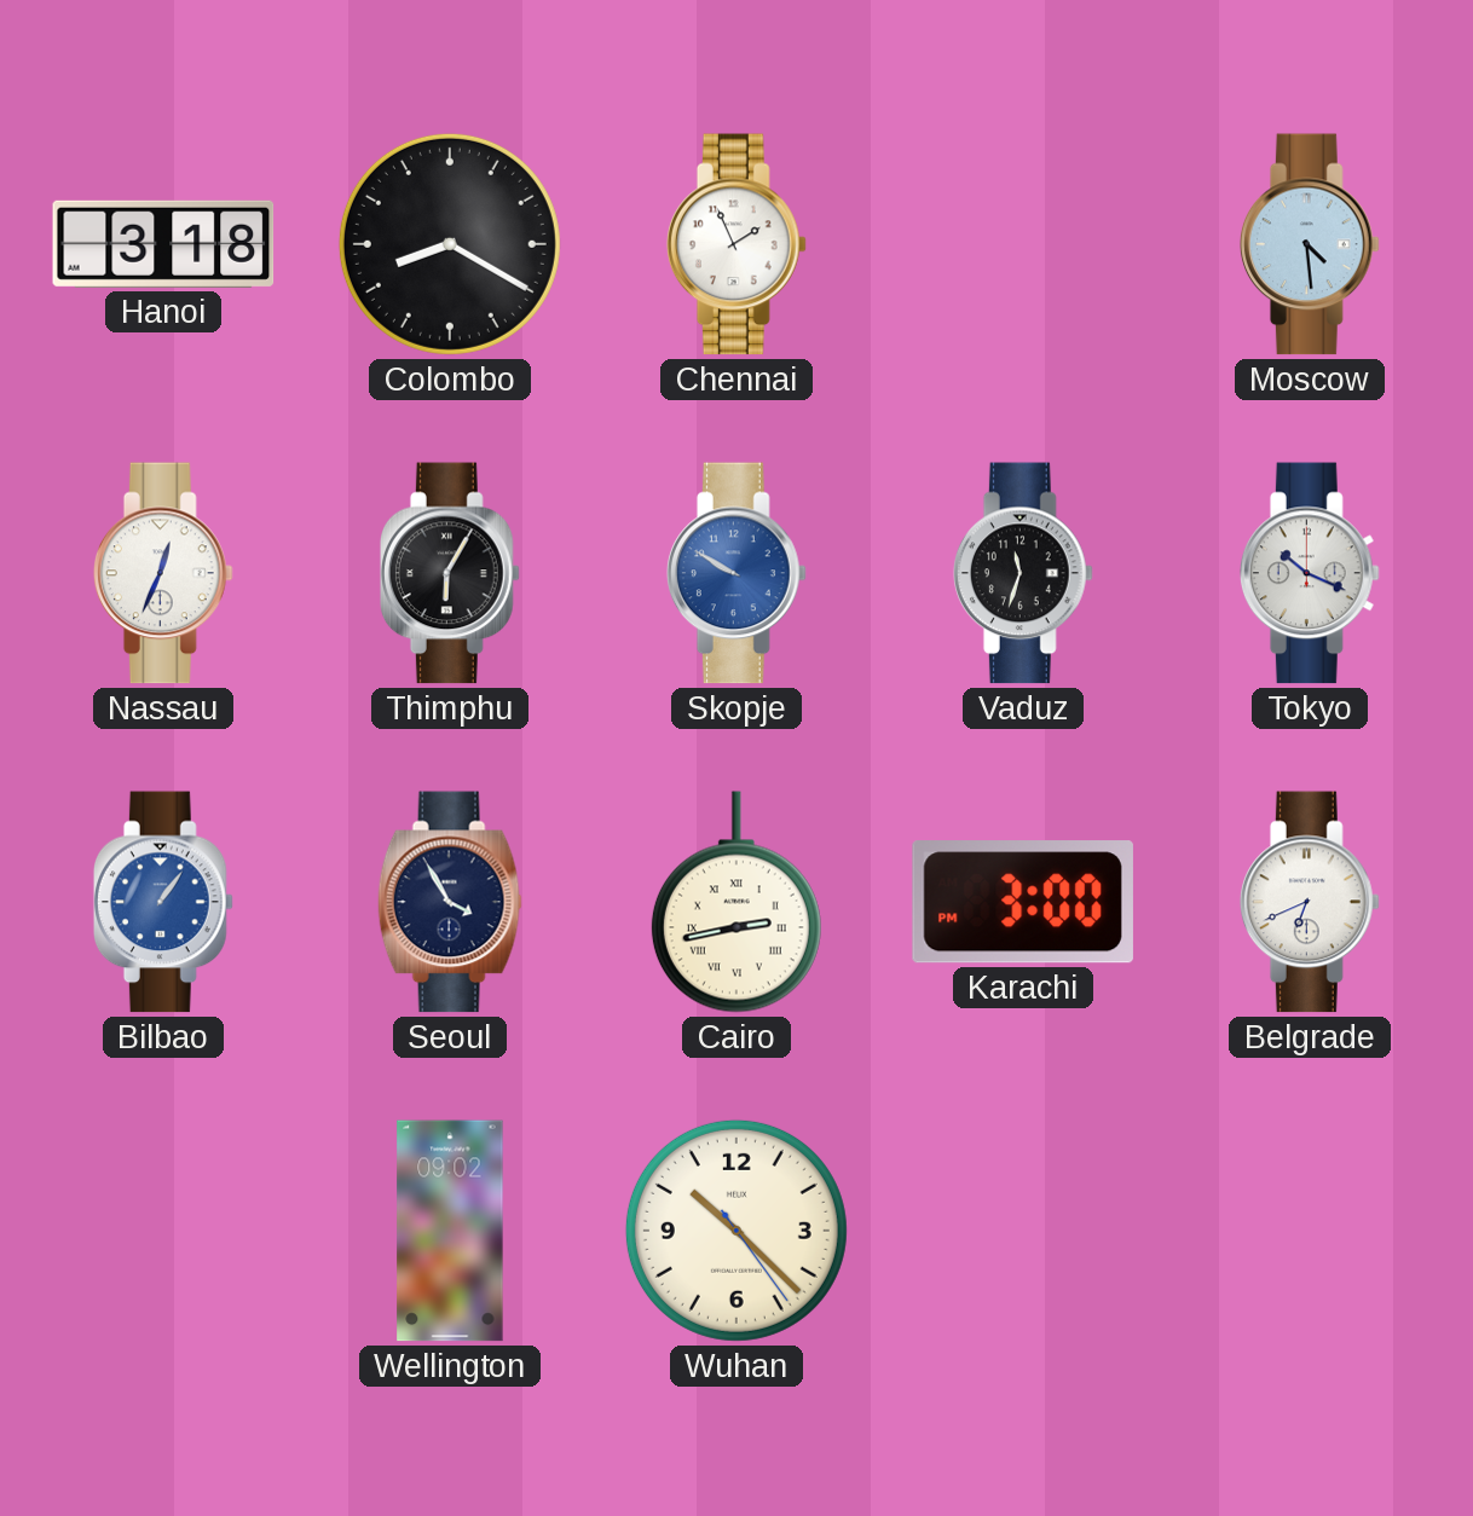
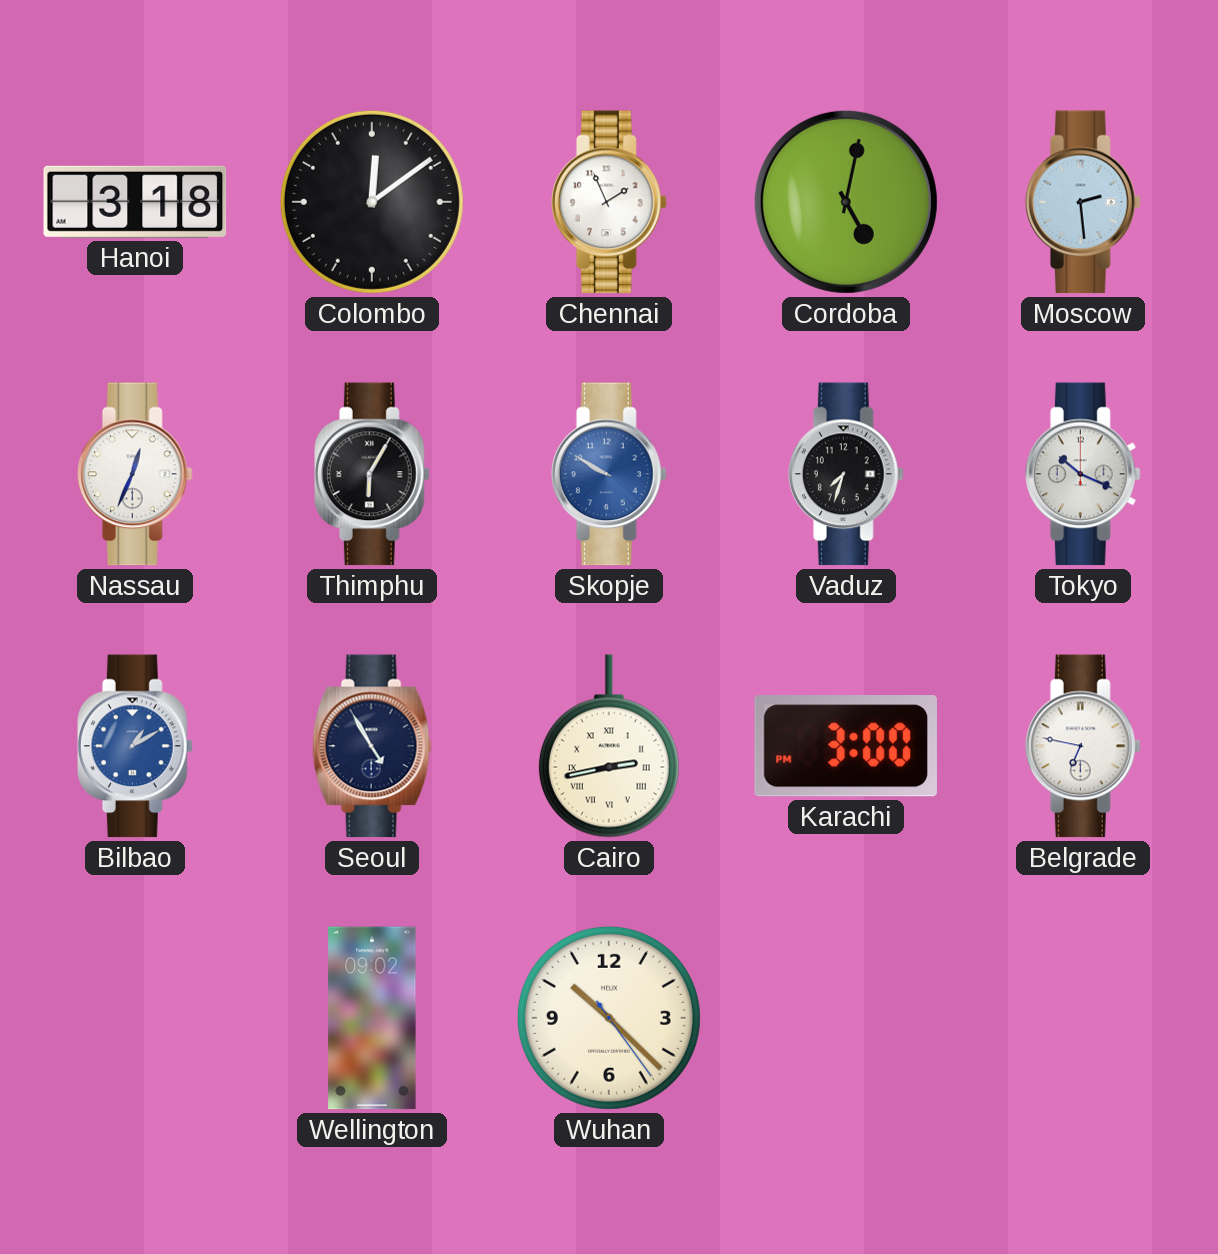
Colombo: 8:20 -> 12:09 (372, 202)
Cordoba: none -> 5:02 (846, 202)
Moscow: 4:29 -> 2:29 (1083, 202)
Vaduz: 11:33 -> 7:33 (846, 474)
Bilbao: 1:06 -> 1:10 (135, 746)
Seoul: 3:55 -> 4:55 (372, 746)
Belgrade: 6:41 -> 6:47 (1083, 746)
